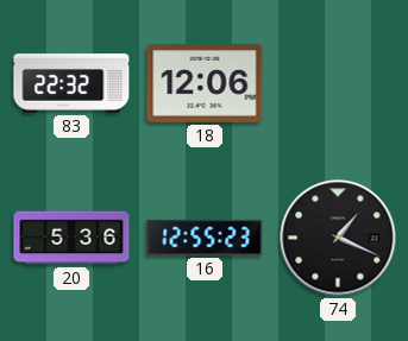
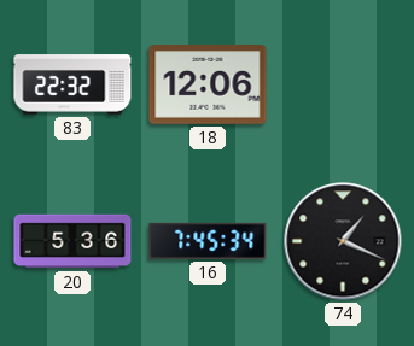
16: 12:55 -> 7:45 (208, 241)
